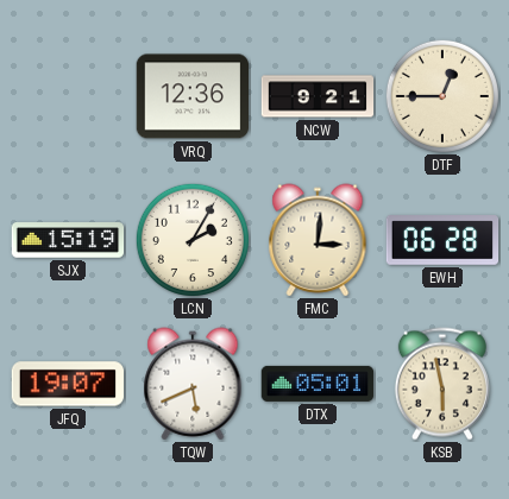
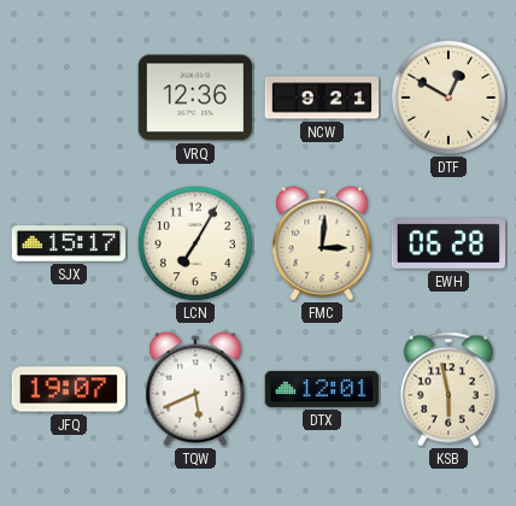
DTF: 12:45 -> 12:50 (448, 98)
SJX: 15:19 -> 15:17 (69, 243)
LCN: 2:05 -> 7:05 (195, 243)
DTX: 05:01 -> 12:01 (322, 389)
